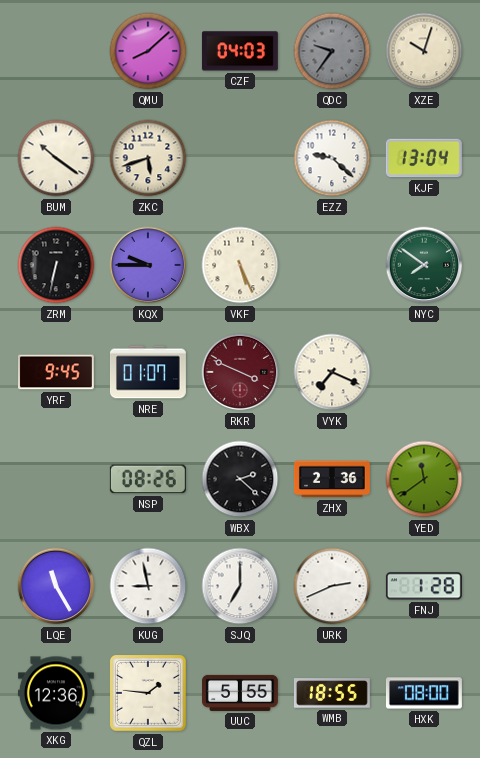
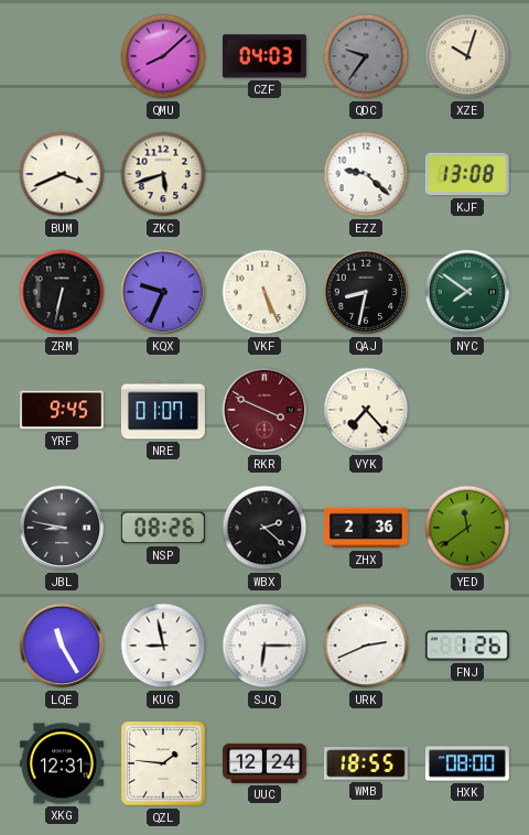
BUM: 10:21 -> 3:41 (62, 174)
KJF: 13:04 -> 13:08 (467, 174)
KQX: 9:45 -> 9:34 (163, 292)
QAJ: none -> 8:32 (366, 292)
VYK: 7:19 -> 7:23 (366, 410)
JBL: none -> 8:47 (62, 528)
SJQ: 7:00 -> 6:15 (264, 646)
FNJ: 1:28 -> 1:26 (467, 646)
XKG: 12:36 -> 12:31 (62, 763)
UUC: 5:55 -> 12:24 (264, 763)
